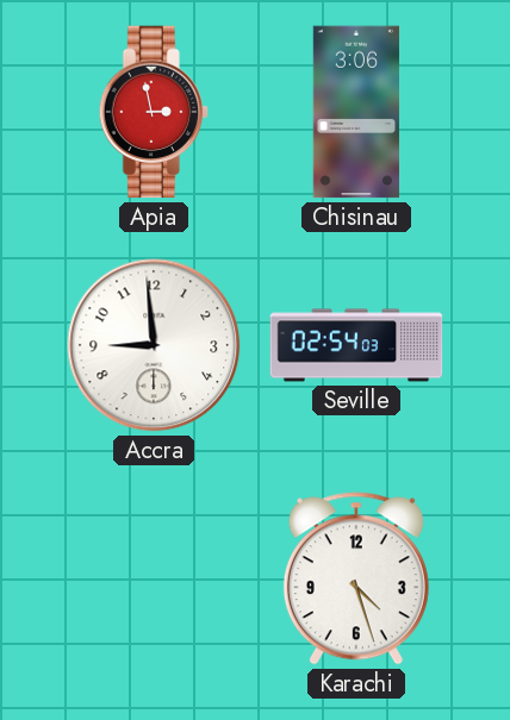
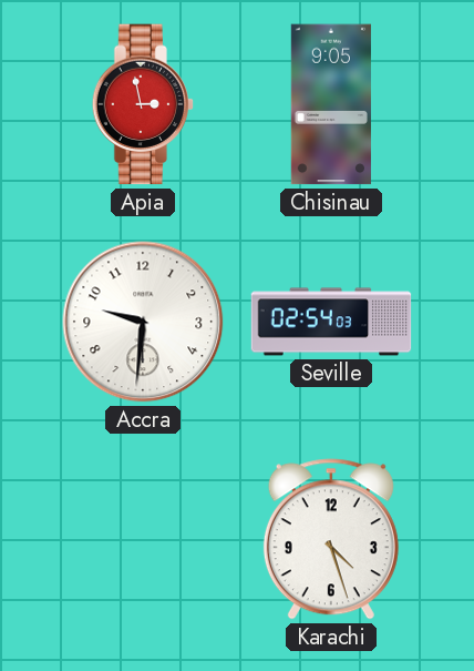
Chisinau: 3:06 -> 9:05 (330, 104)
Accra: 8:59 -> 9:31 (143, 322)
